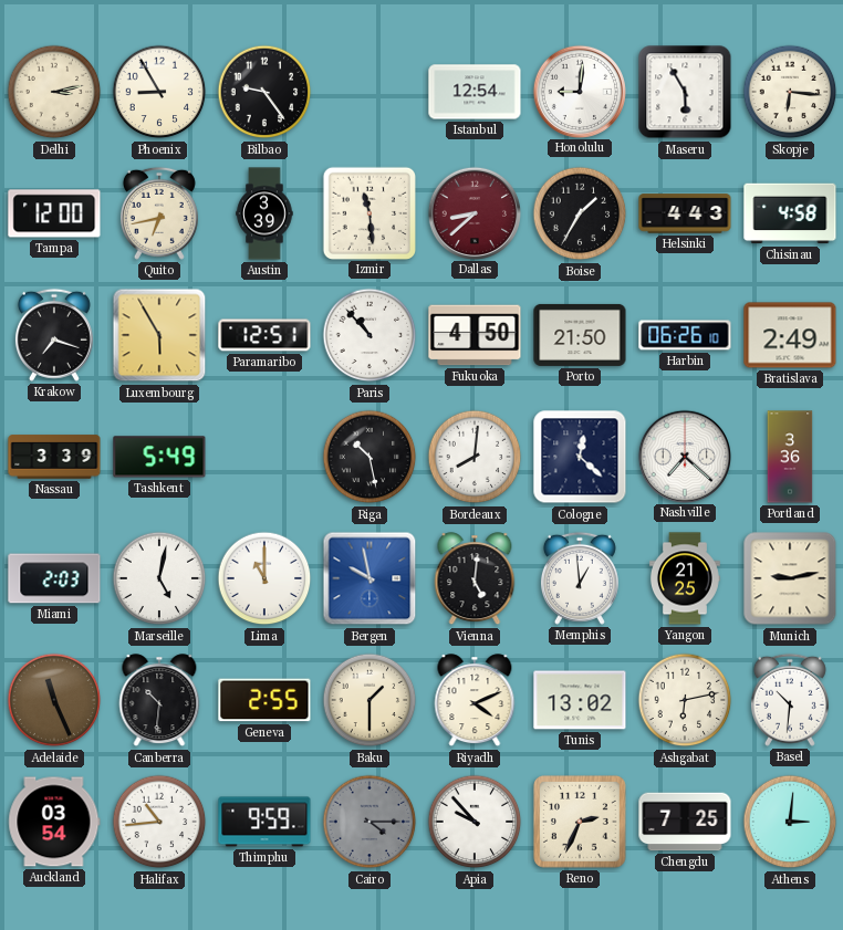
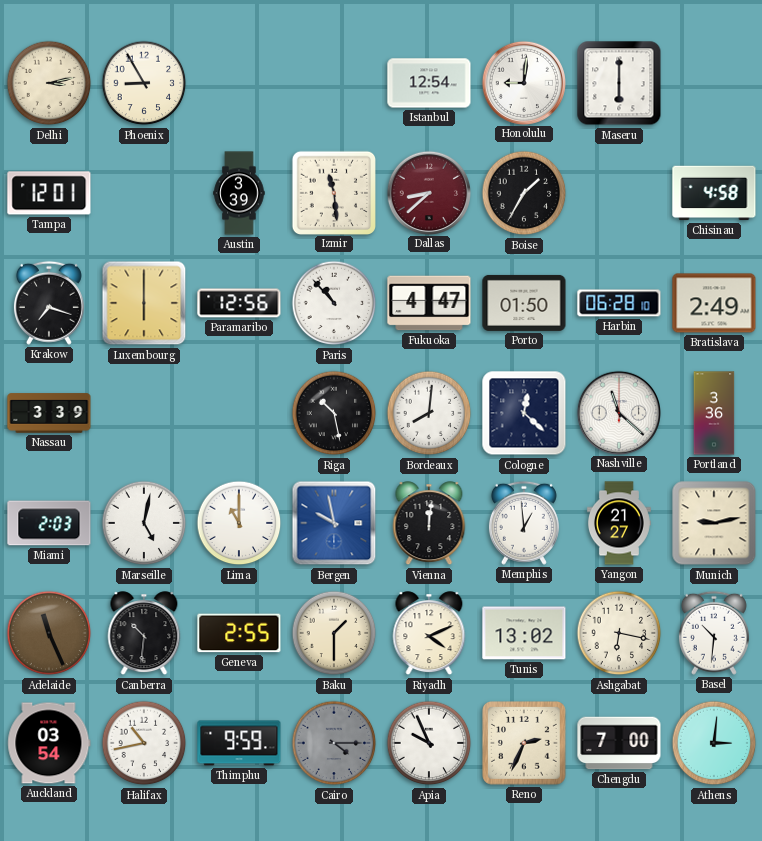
Bilbao: 9:24 -> none (264, 92)
Maseru: 5:55 -> 6:00 (619, 83)
Skopje: 6:16 -> none (790, 92)
Tampa: 12:00 -> 12:01 (49, 193)
Quito: 6:43 -> none (159, 213)
Helsinki: 4:43 -> none (685, 213)
Luxembourg: 5:55 -> 6:00 (144, 303)
Paramaribo: 12:51 -> 12:56 (239, 303)
Fukuoka: 4:50 -> 4:47 (429, 303)
Porto: 21:50 -> 01:50 (524, 303)
Harbin: 06:26 -> 06:28 (619, 303)
Tashkent: 5:49 -> none (159, 457)
Nashville: 7:22 -> 11:22 (618, 412)
Vienna: 5:01 -> 12:01 (429, 524)
Yangon: 21:25 -> 21:27 (619, 523)
Ashgabat: 6:13 -> 6:17 (619, 633)
Halifax: 10:44 -> 10:43 (144, 743)
Apia: 9:53 -> 9:56 (429, 743)
Chengdu: 7:25 -> 7:00 (619, 743)
